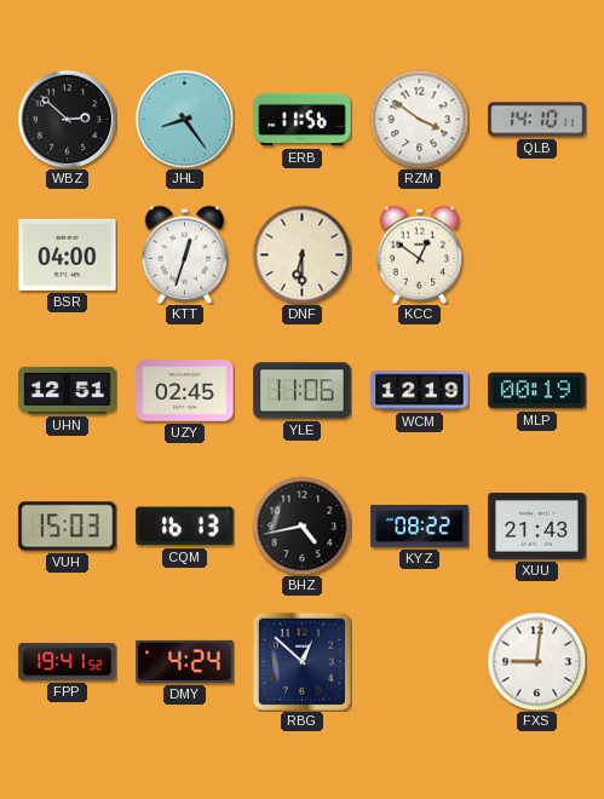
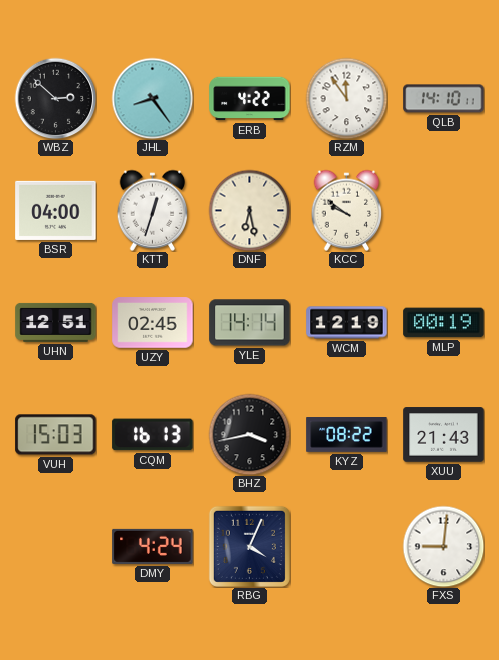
ERB: 11:56 -> 4:22 (250, 99)
RZM: 3:51 -> 11:54 (346, 98)
DNF: 6:30 -> 6:28 (249, 210)
KCC: 12:51 -> 9:51 (347, 210)
YLE: 11:06 -> 14:14 (250, 323)
BHZ: 4:43 -> 3:43 (249, 434)
FPP: 19:41 -> none (68, 662)
RBG: 12:52 -> 4:04 (249, 546)
